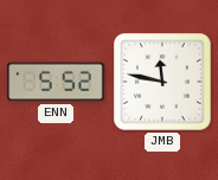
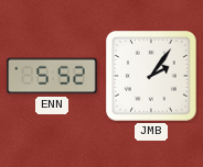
JMB: 11:47 -> 2:06 (152, 77)
